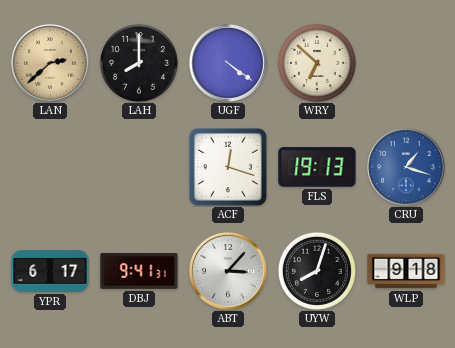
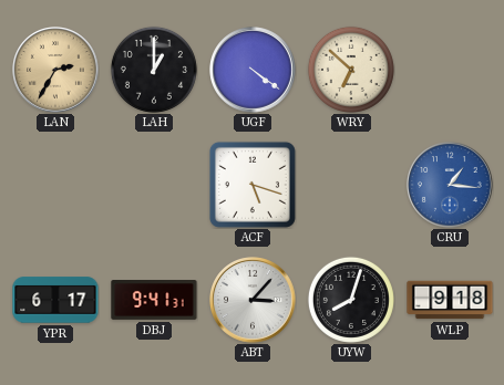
LAN: 2:38 -> 2:35 (55, 70)
LAH: 8:00 -> 1:00 (154, 70)
ACF: 12:18 -> 5:18 (253, 185)
FLS: 19:13 -> none (317, 167)
CRU: 1:18 -> 1:16 (450, 185)
